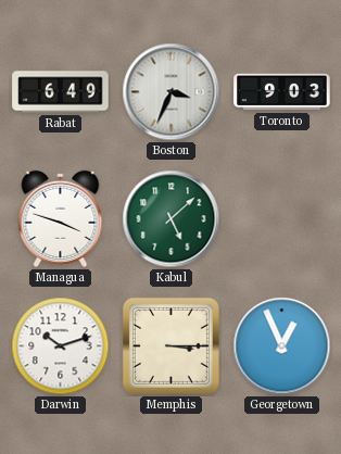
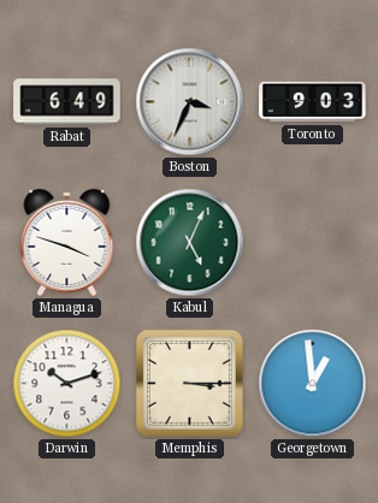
Kabul: 5:08 -> 5:04 (190, 243)
Georgetown: 12:56 -> 12:59 (313, 384)
